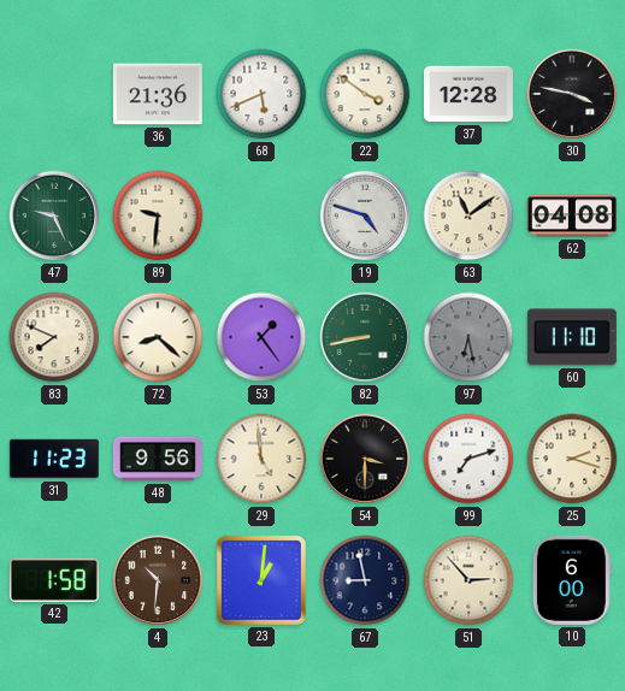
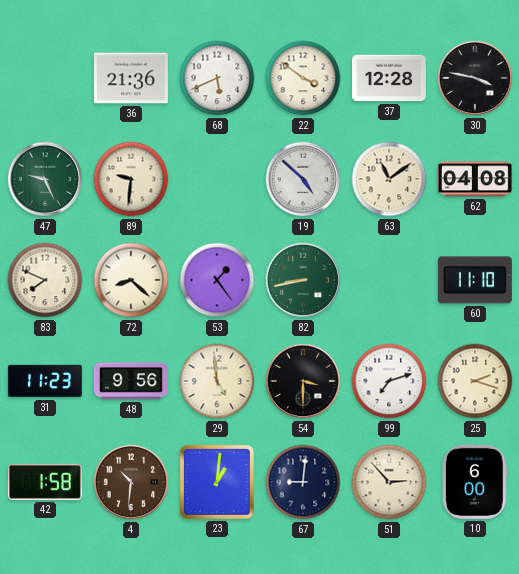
19: 4:48 -> 4:52 (303, 179)
97: 6:28 -> none (468, 337)
67: 8:58 -> 9:01 (303, 482)
